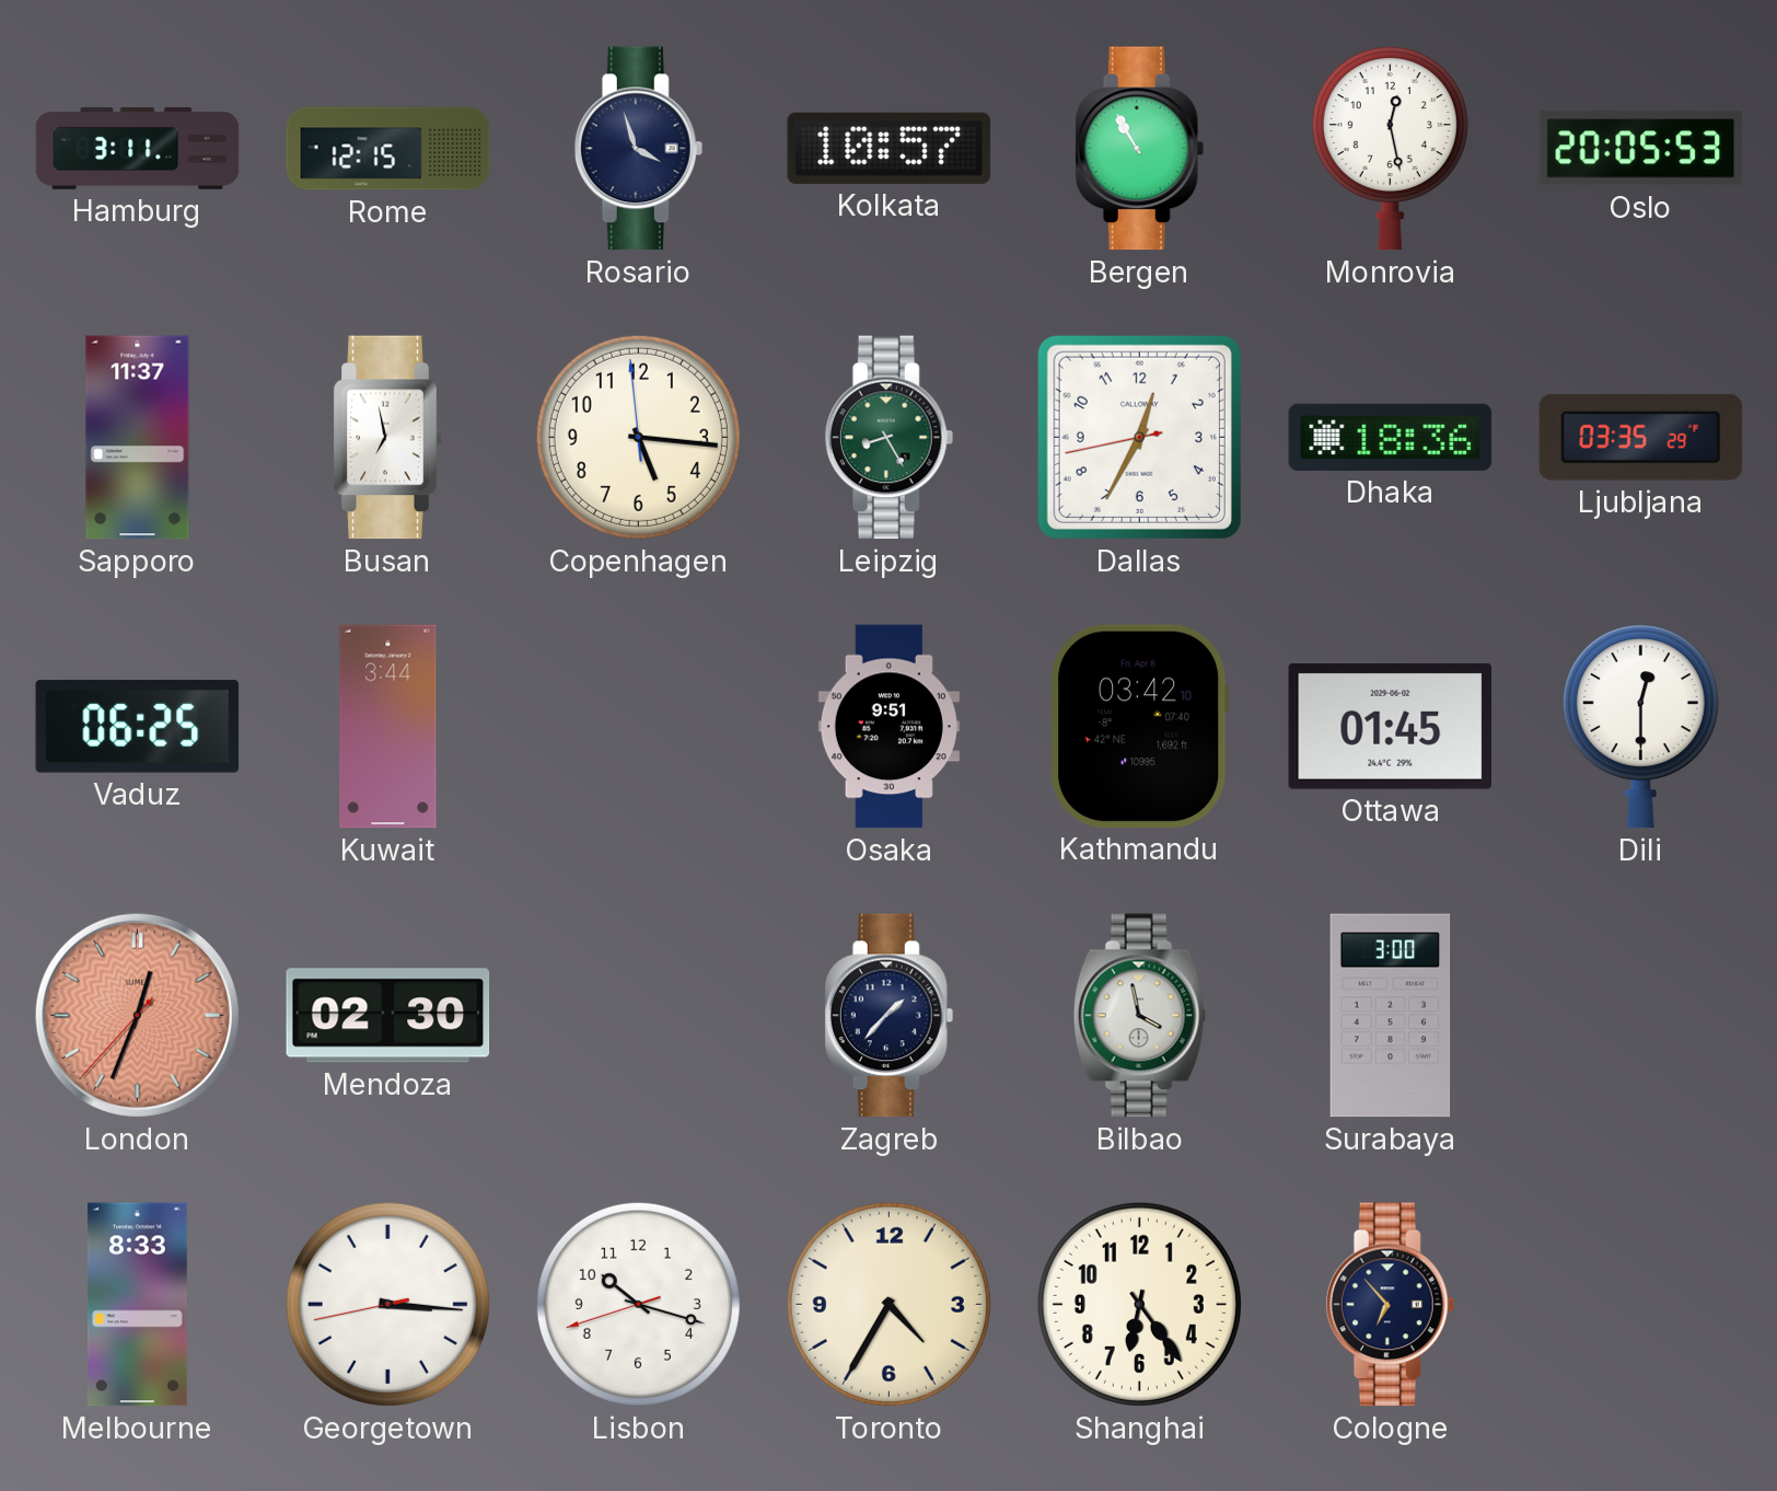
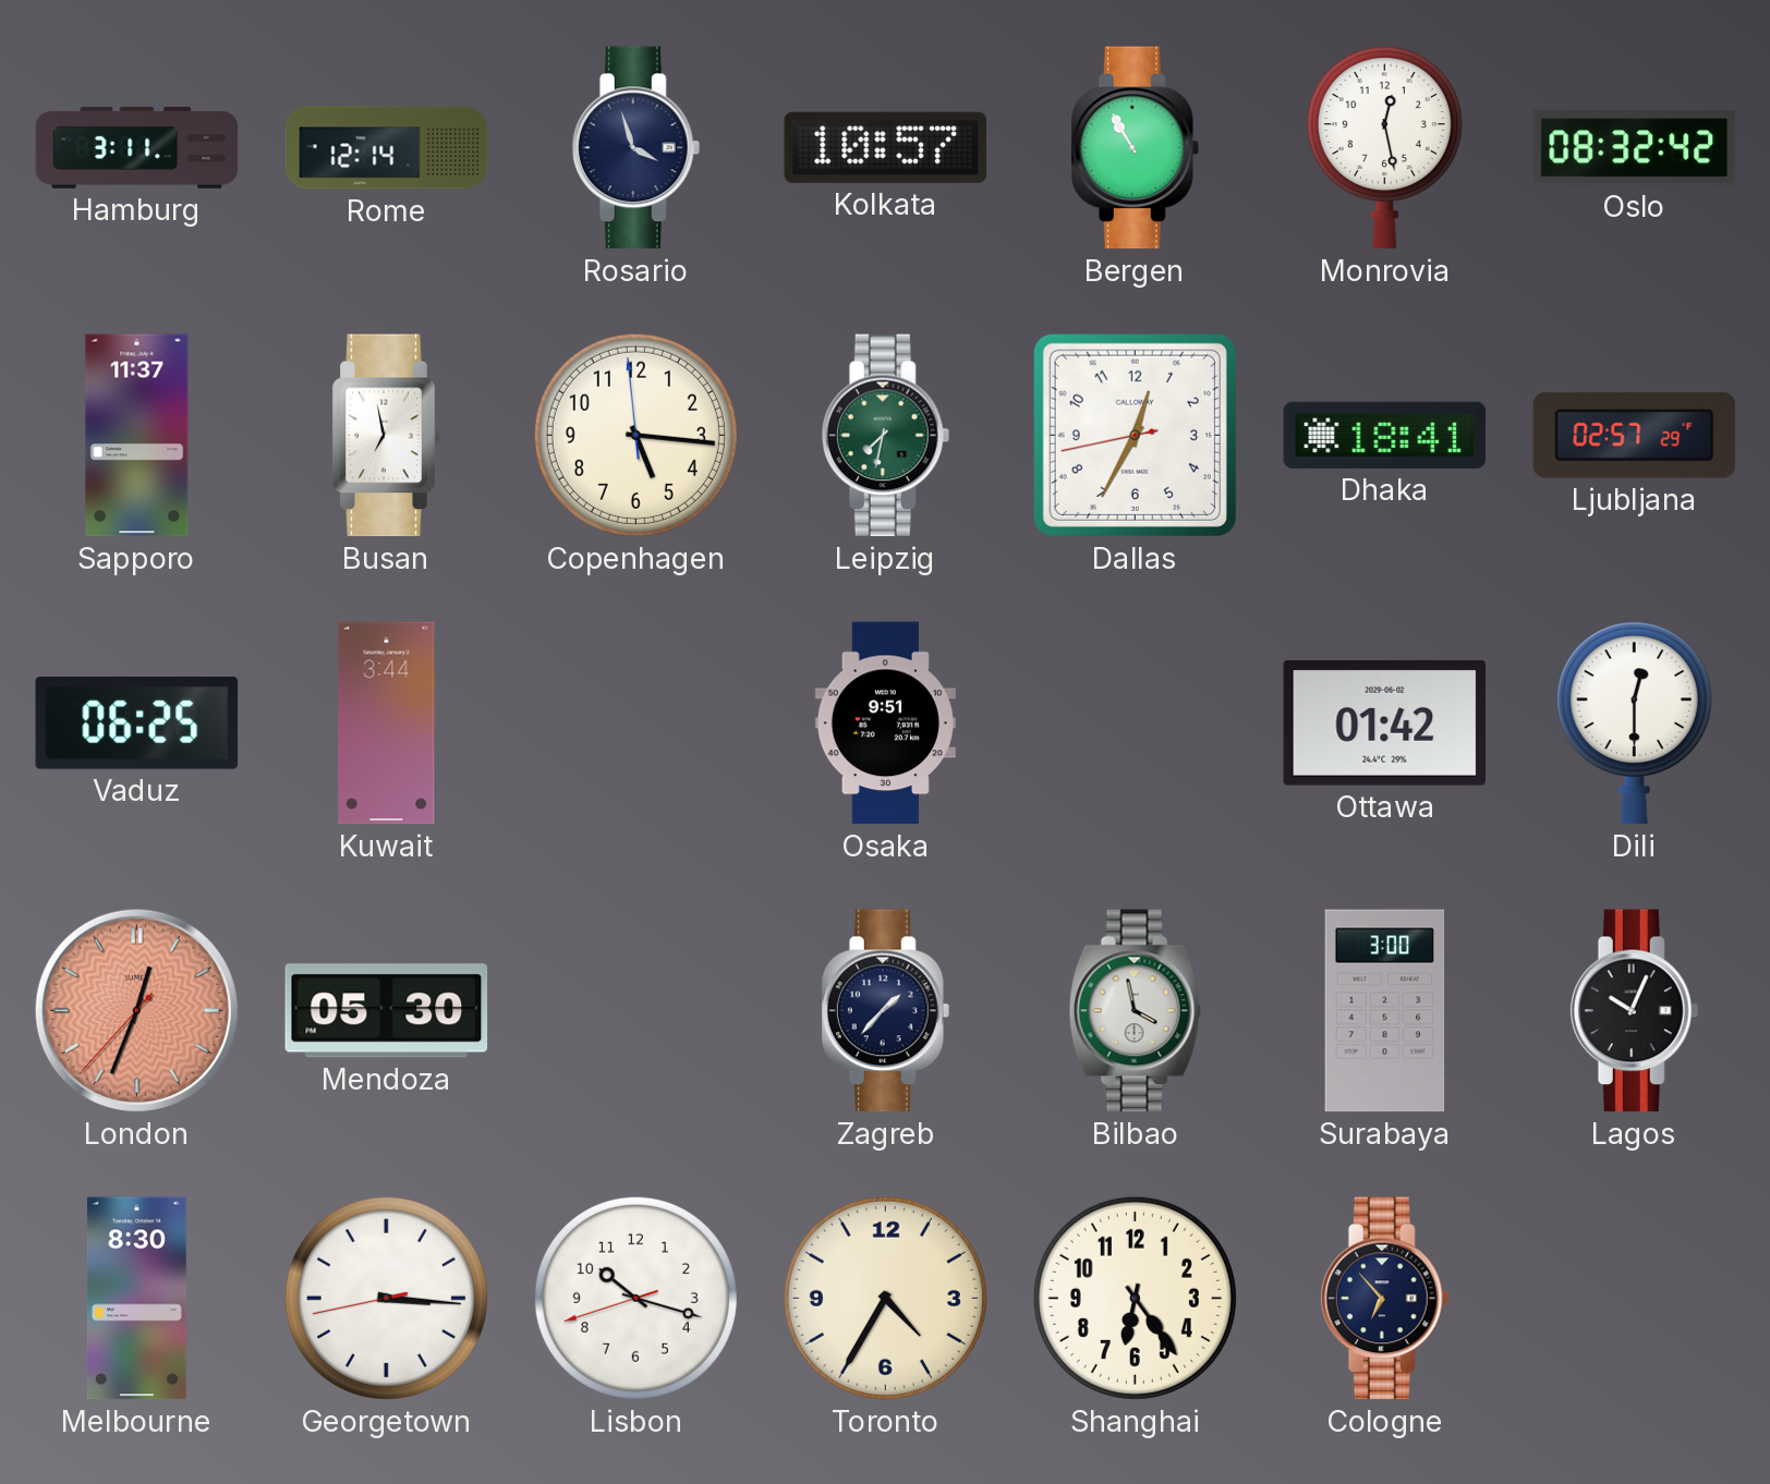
Rome: 12:15 -> 12:14 (387, 148)
Oslo: 20:05 -> 08:32 (1635, 148)
Leipzig: 8:25 -> 7:32 (886, 436)
Dhaka: 18:36 -> 18:41 (1385, 435)
Ljubljana: 03:35 -> 02:57 (1635, 435)
Kathmandu: 03:42 -> none (1140, 726)
Ottawa: 01:45 -> 01:42 (1385, 722)
Mendoza: 02:30 -> 05:30 (387, 1011)
Lagos: none -> 10:04 (1635, 1011)
Melbourne: 8:33 -> 8:30 (136, 1299)
